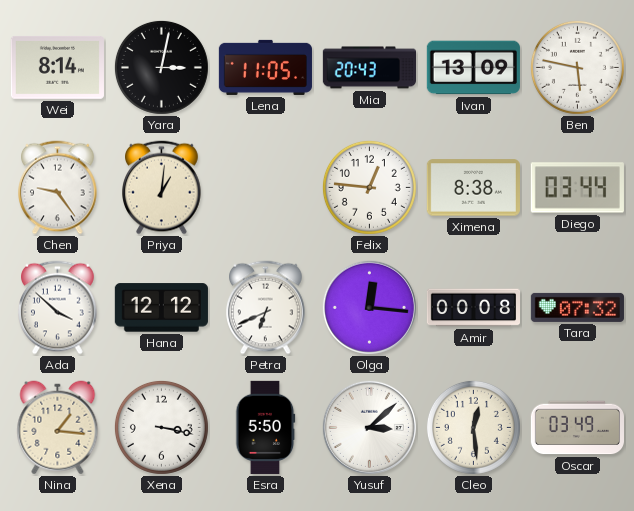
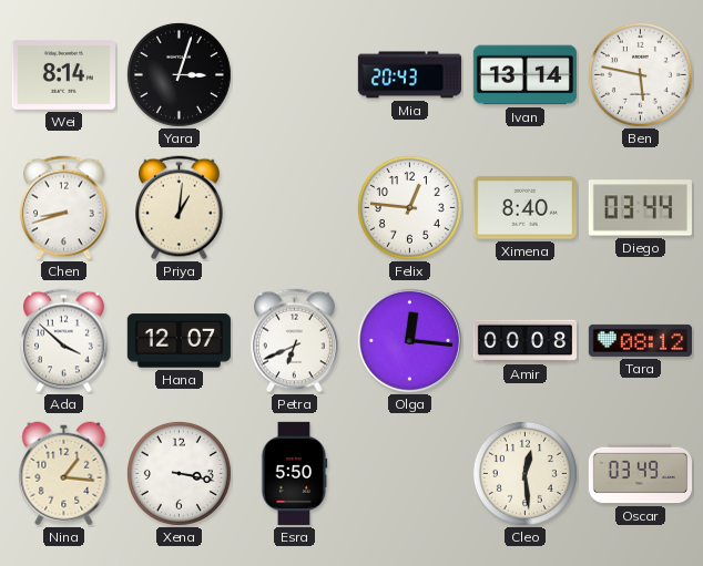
Yara: 3:02 -> 3:03 (179, 74)
Lena: 11:05 -> none (265, 67)
Ivan: 13:09 -> 13:14 (524, 75)
Chen: 9:24 -> 8:42 (64, 208)
Ximena: 8:38 -> 8:40 (524, 208)
Hana: 12:12 -> 12:07 (179, 341)
Tara: 07:32 -> 08:12 (640, 340)
Yusuf: 3:08 -> none (369, 427)
